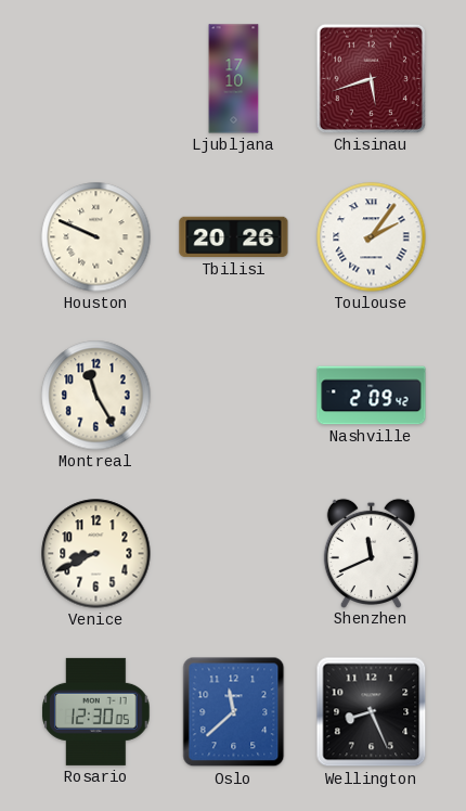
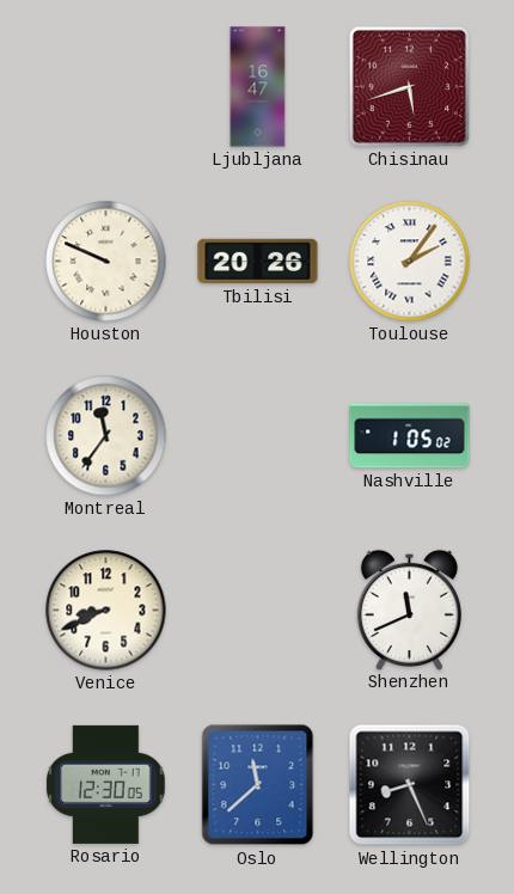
Ljubljana: 17:10 -> 16:47 (258, 87)
Montreal: 11:25 -> 11:36 (106, 436)
Nashville: 2:09 -> 1:05 (410, 436)
